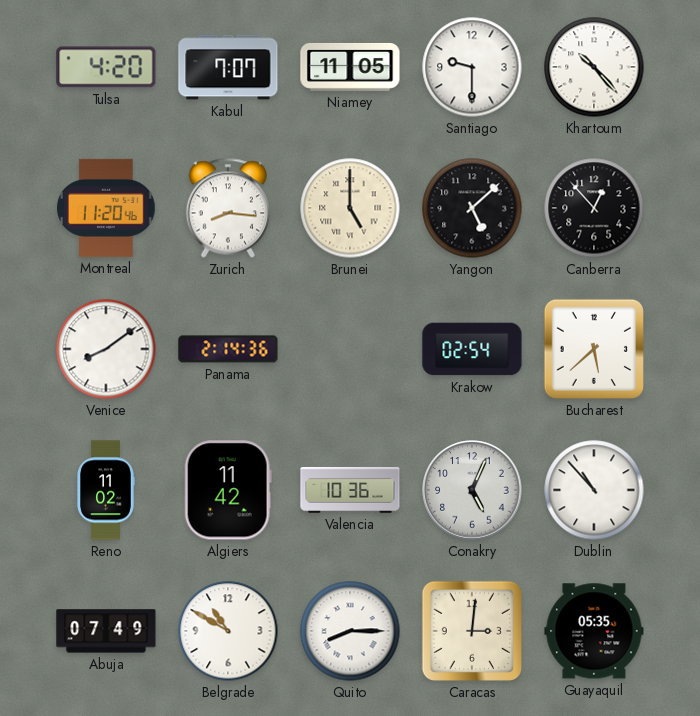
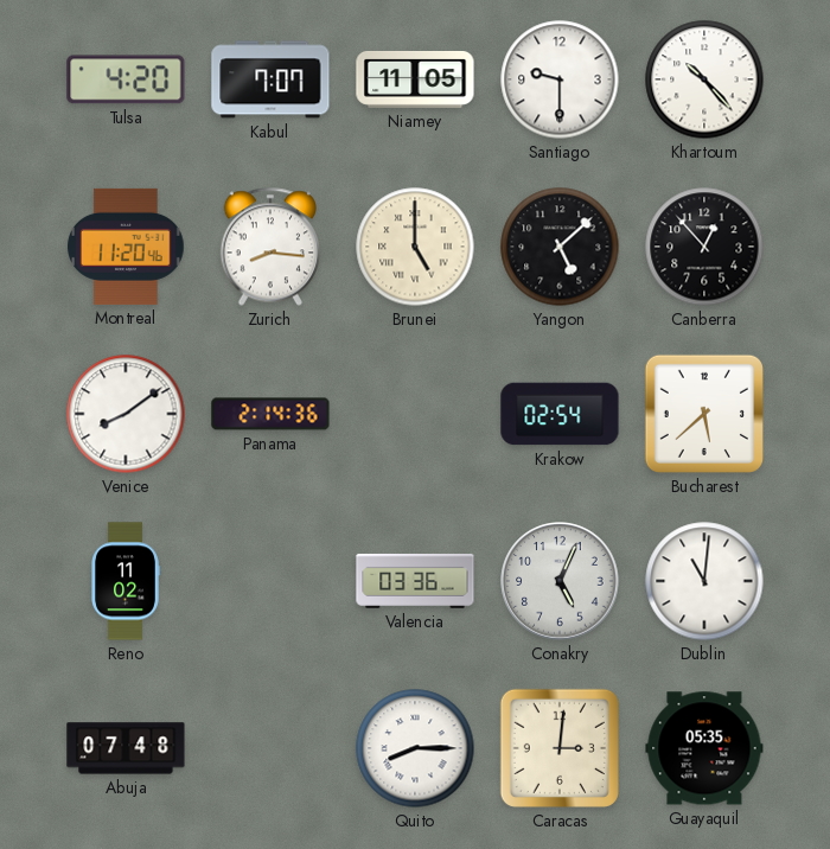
Algiers: 11:42 -> none (228, 490)
Valencia: 10:36 -> 03:36 (415, 581)
Dublin: 10:53 -> 11:01 (704, 581)
Abuja: 07:49 -> 07:48 (126, 748)
Belgrade: 10:50 -> none (228, 631)
